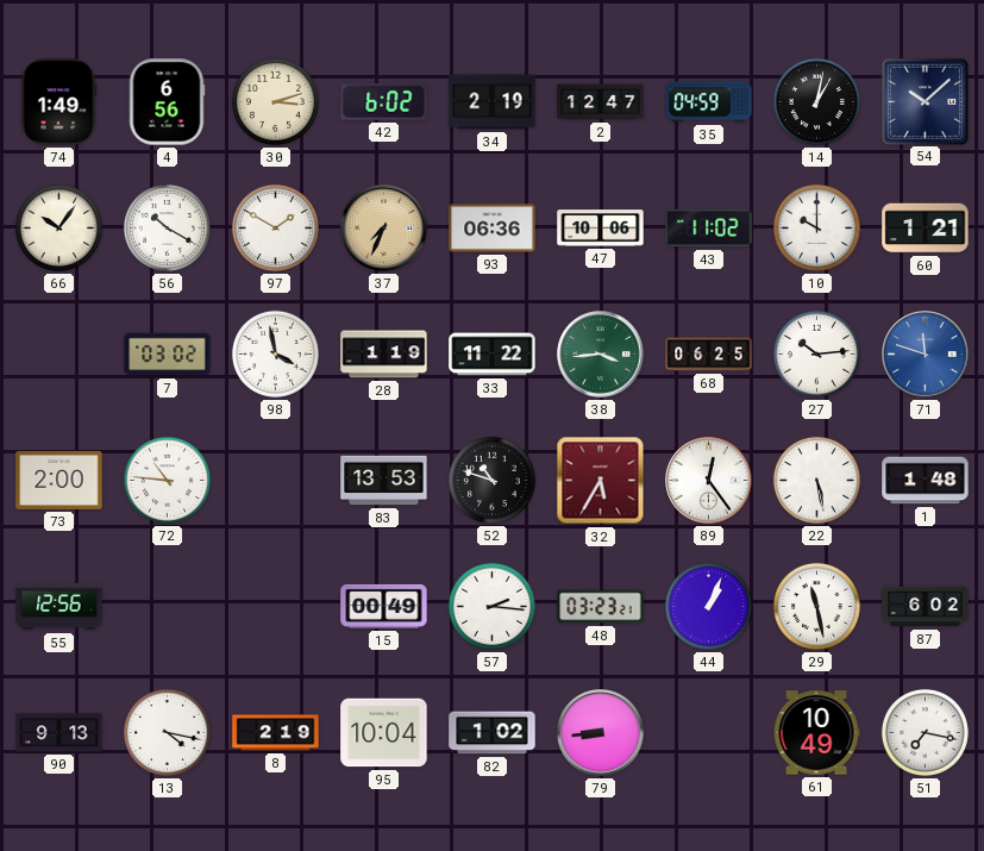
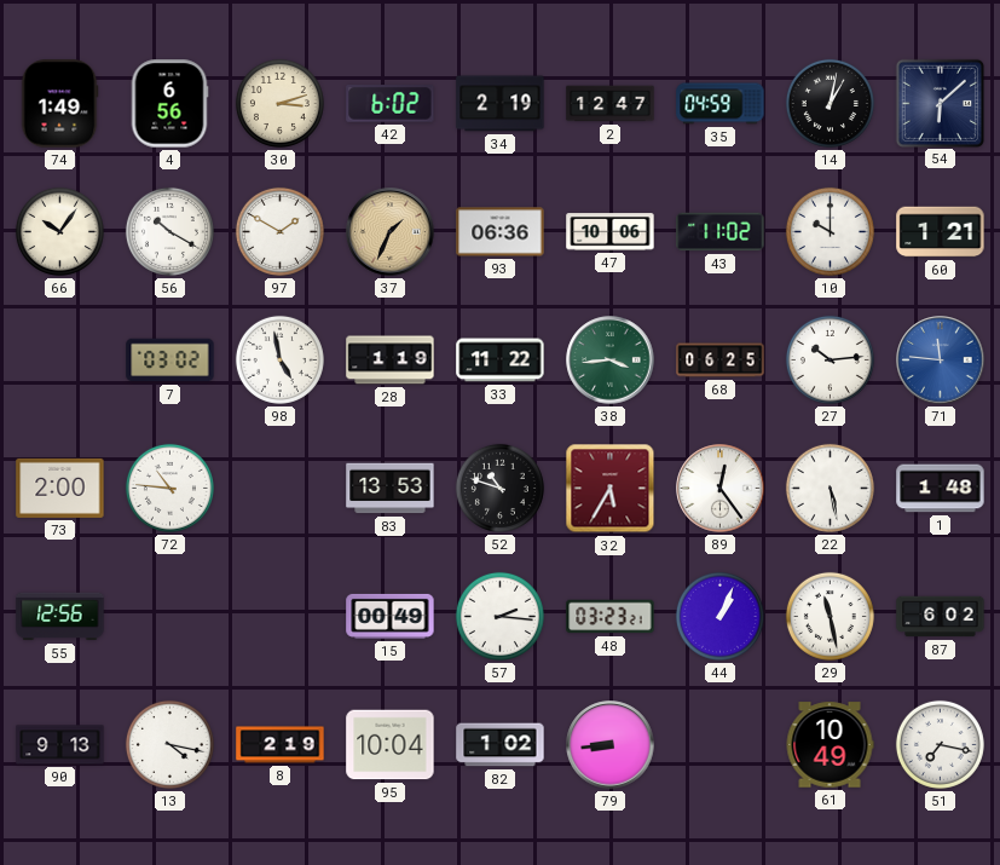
54: 10:08 -> 6:08 (940, 103)
37: 7:34 -> 1:34 (391, 232)
98: 3:58 -> 4:58 (279, 359)
71: 11:48 -> 11:46 (941, 361)
